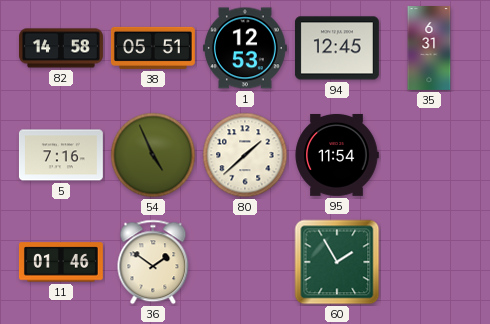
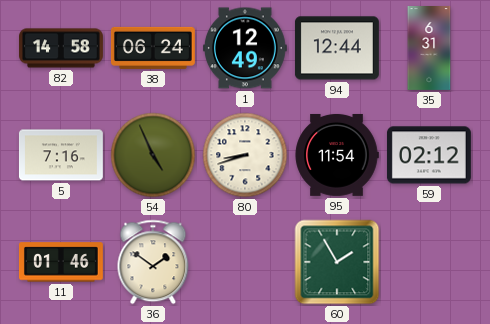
38: 05:51 -> 06:24 (153, 48)
1: 12:53 -> 12:49 (245, 48)
94: 12:45 -> 12:44 (337, 48)
80: 1:38 -> 8:42 (245, 155)
59: none -> 02:12 (429, 155)
